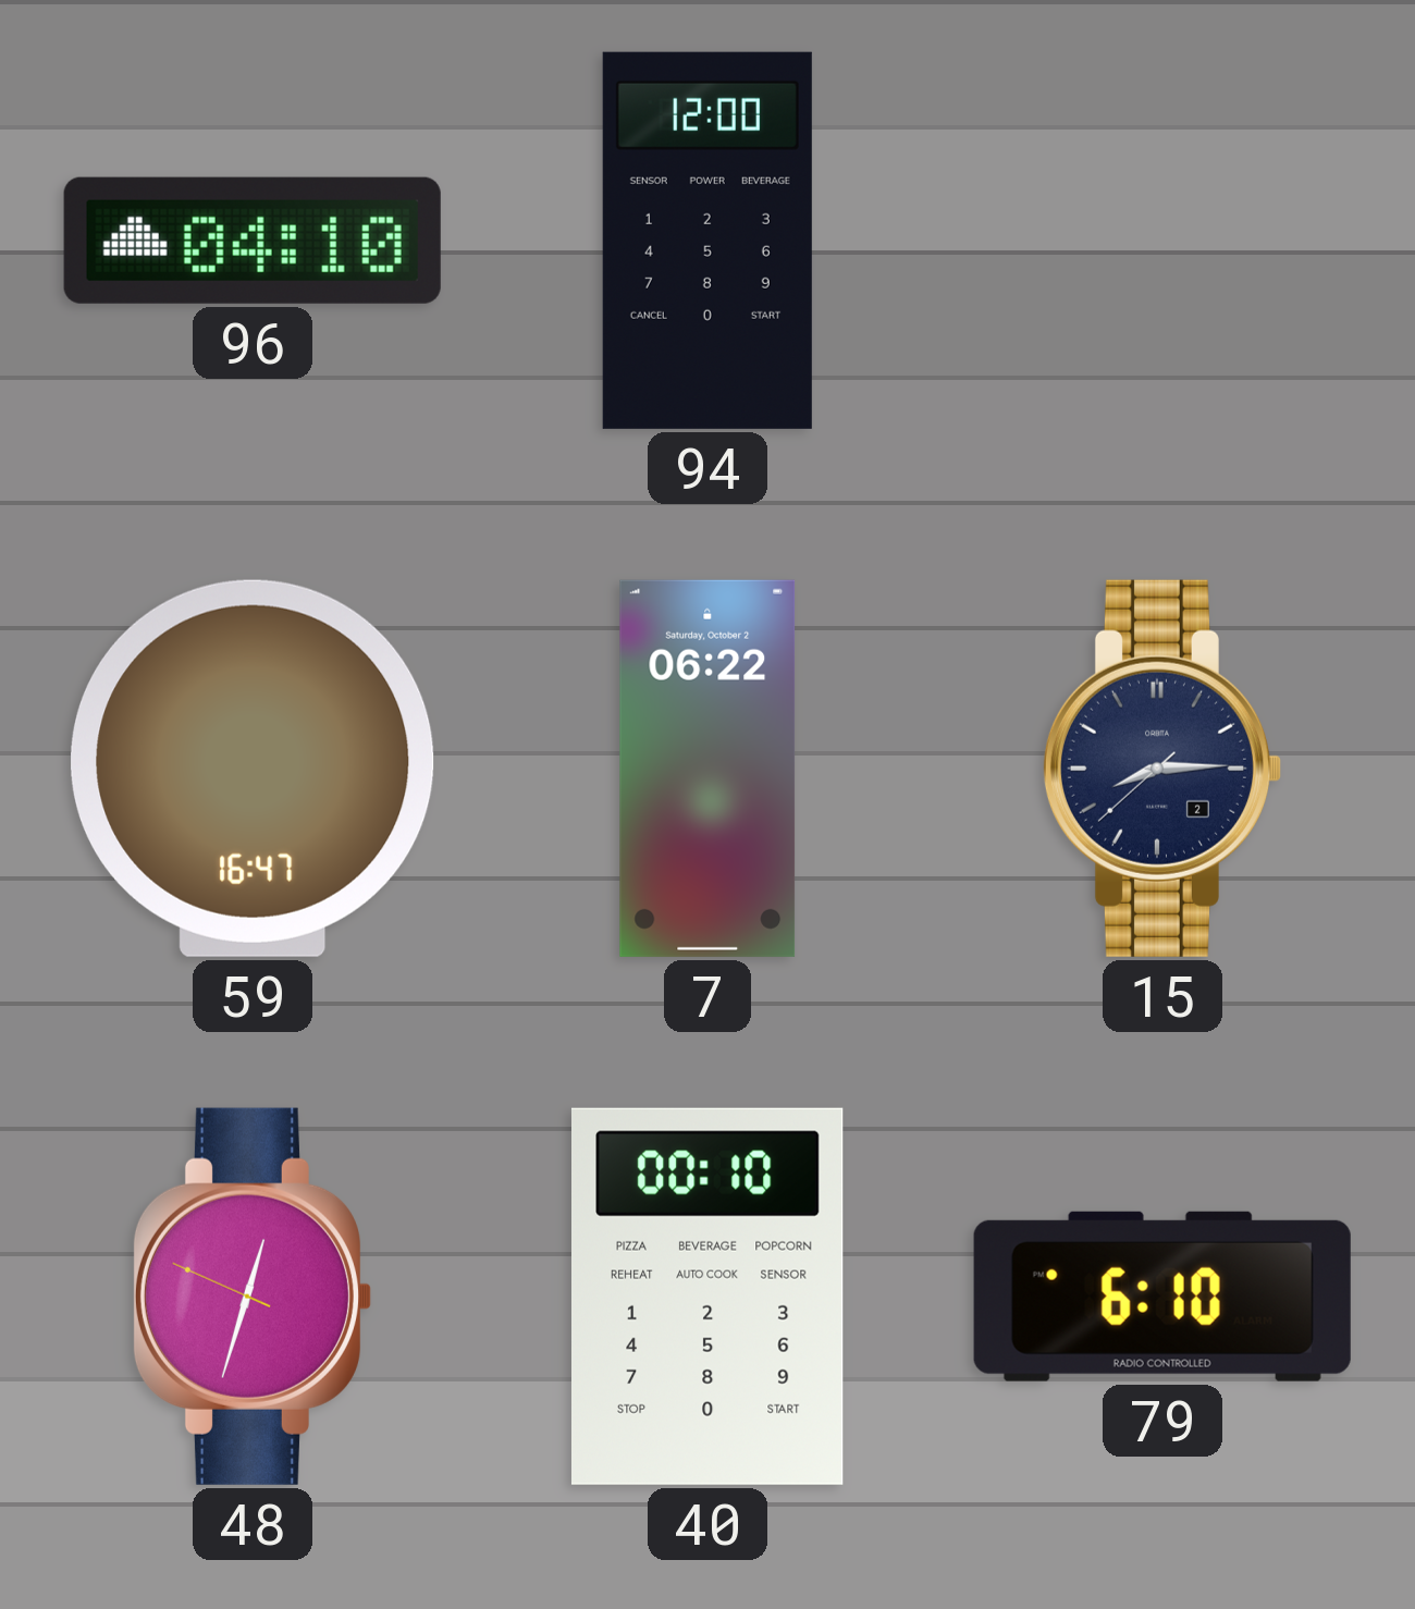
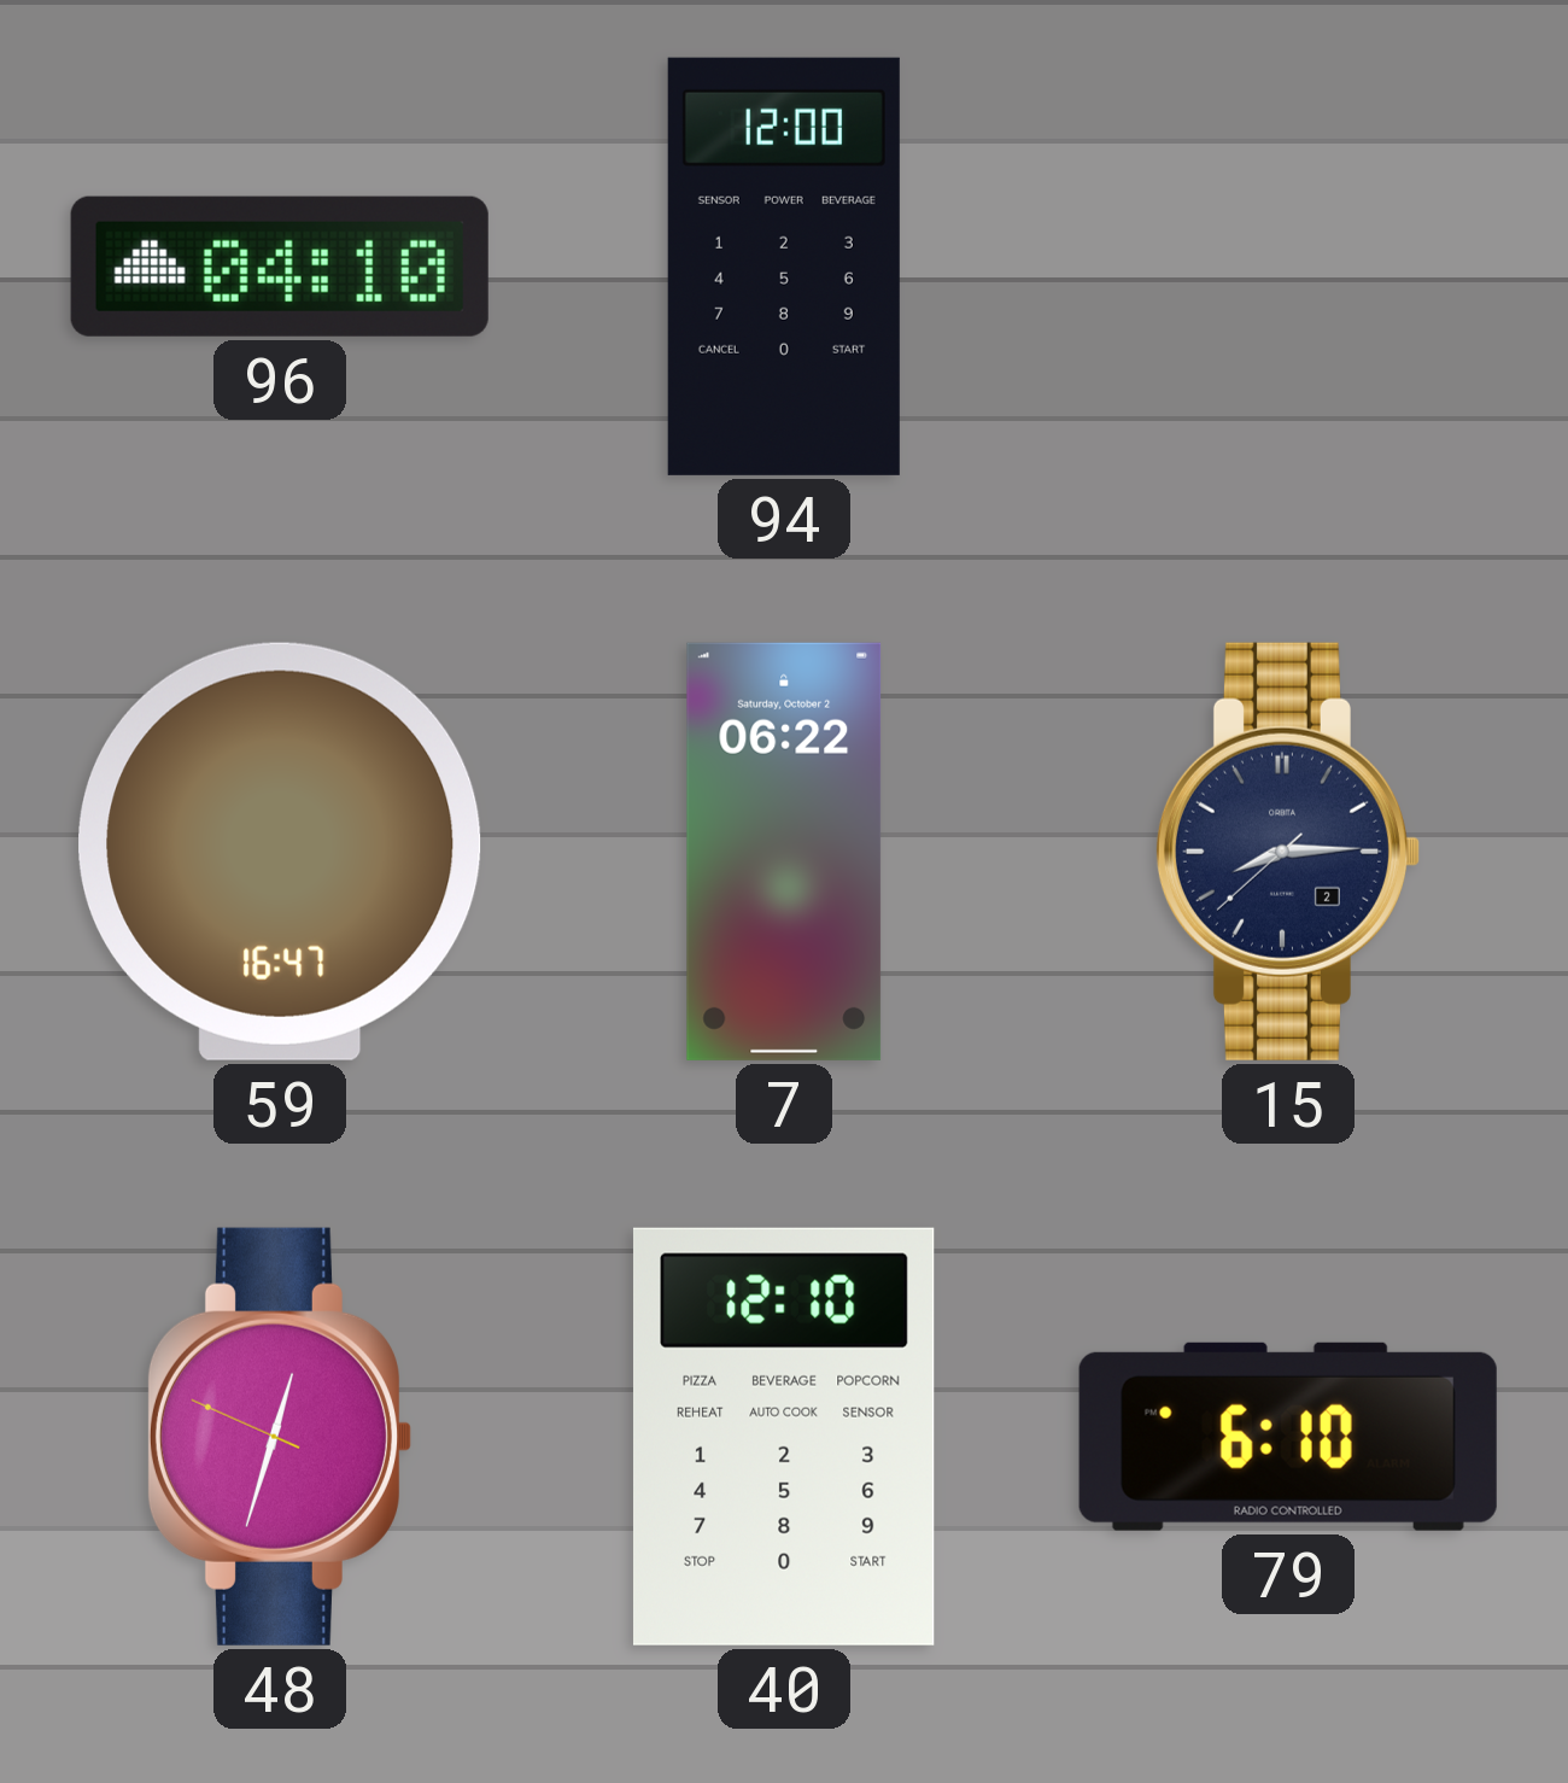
40: 00:10 -> 12:10 (784, 1437)
